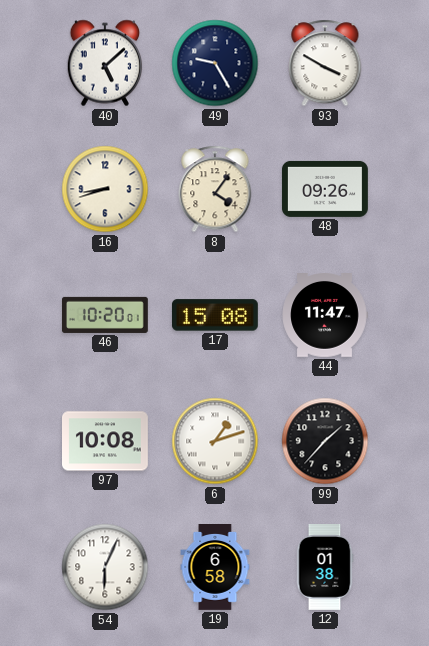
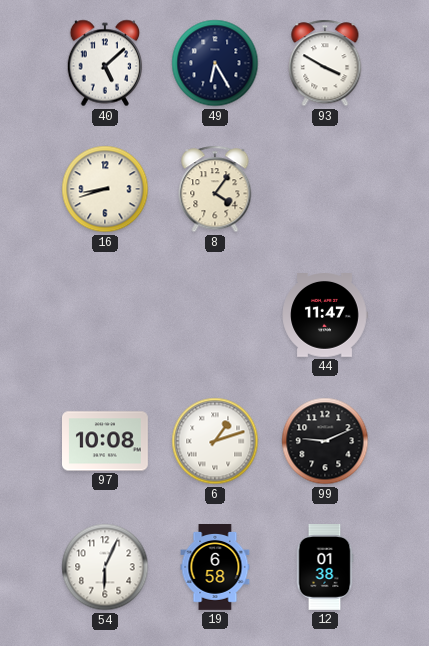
49: 9:25 -> 6:25 (215, 63)
48: 09:26 -> none (325, 189)
46: 10:20 -> none (105, 315)
17: 15:08 -> none (215, 315)
99: 1:37 -> 9:11 (325, 441)
